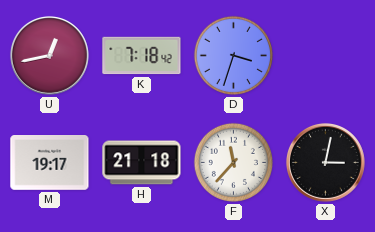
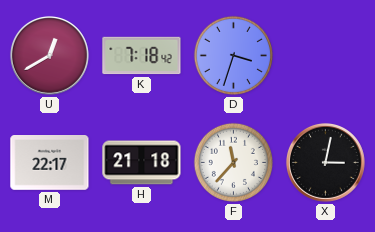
U: 12:43 -> 12:40 (49, 55)
M: 19:17 -> 22:17 (50, 163)
